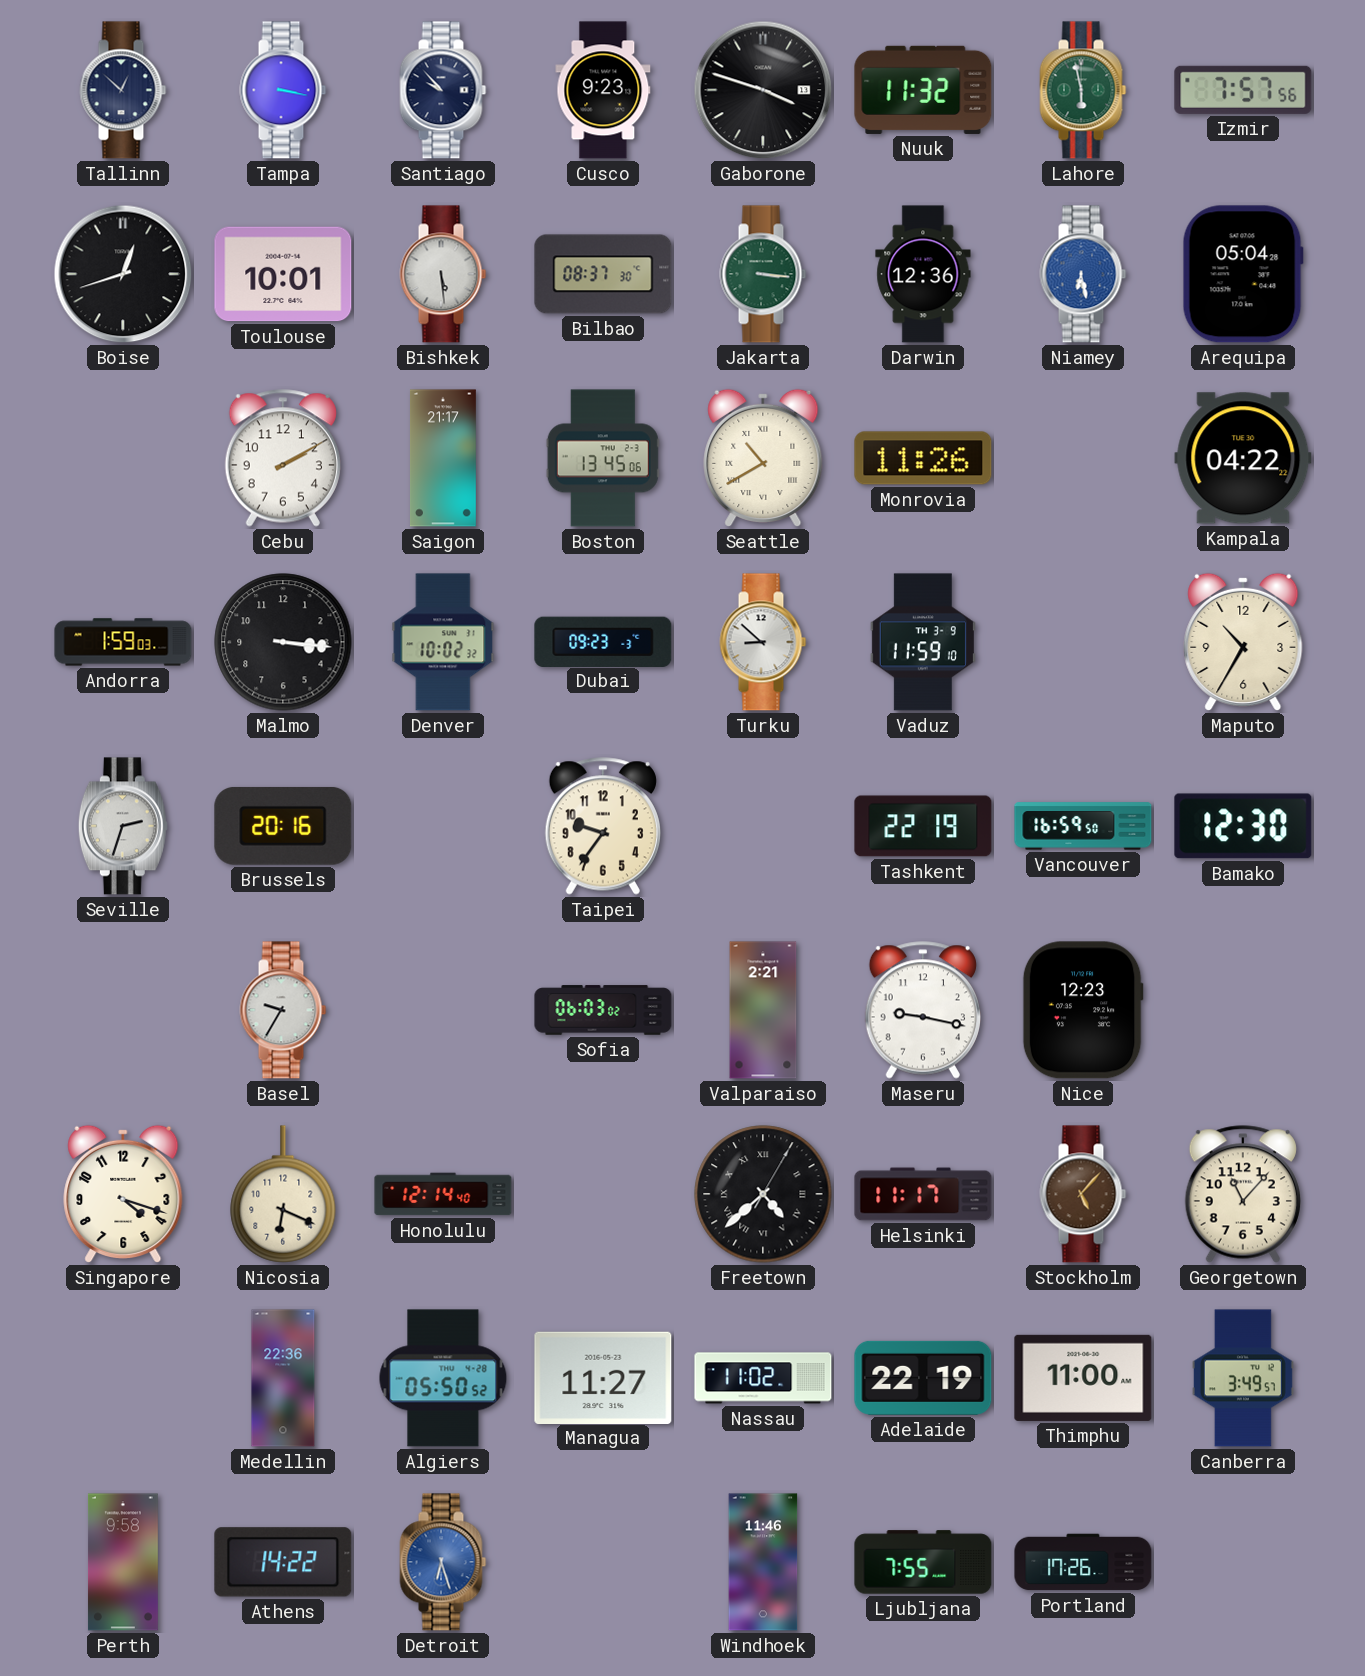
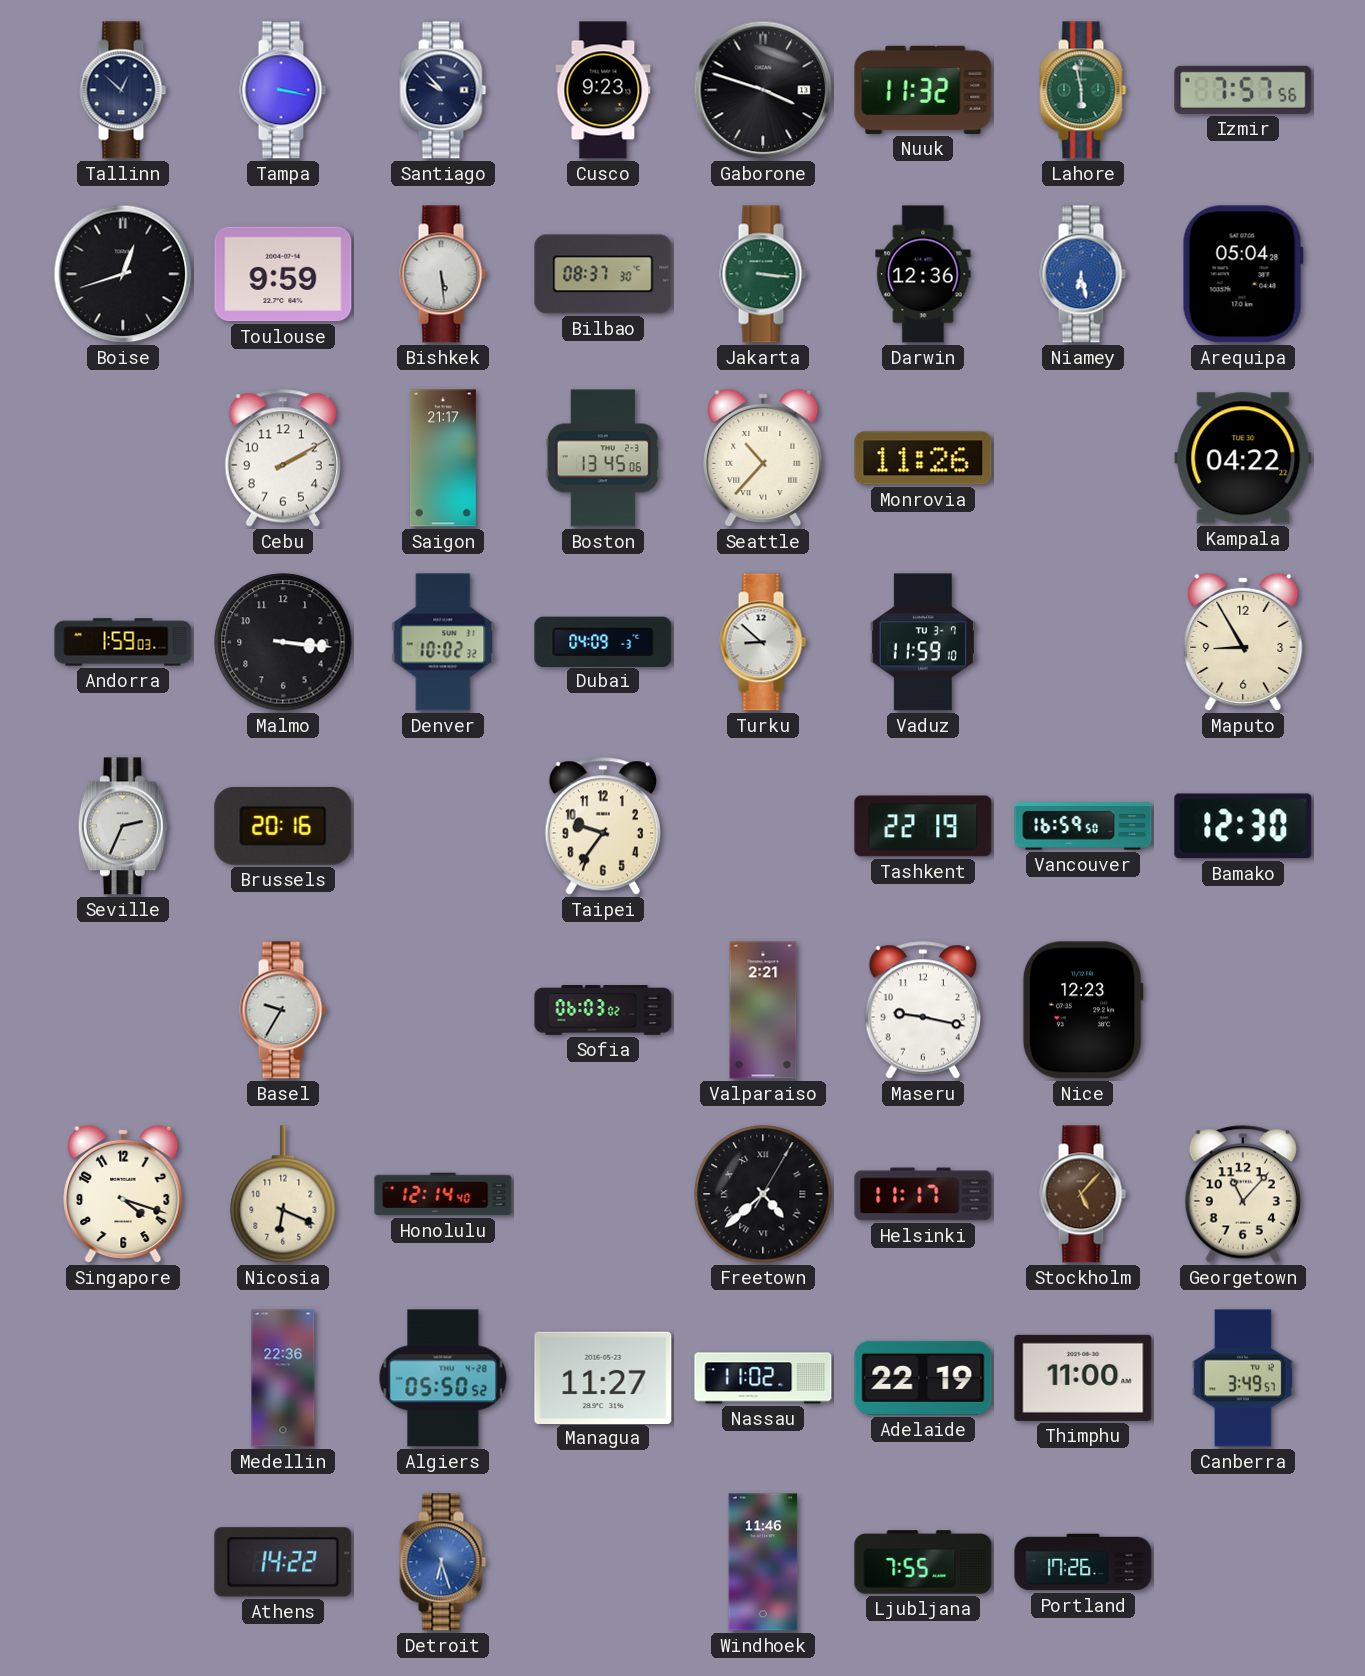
Toulouse: 10:01 -> 9:59 (283, 274)
Seattle: 10:40 -> 10:37 (763, 458)
Dubai: 09:23 -> 04:09 (603, 641)
Vaduz date: TH 3-9 -> TU 3-7 (923, 642)
Maputo: 10:35 -> 8:55 (1243, 642)
Seville: 2:33 -> 2:34 (123, 826)
Perth: 9:58 -> none (123, 1562)
